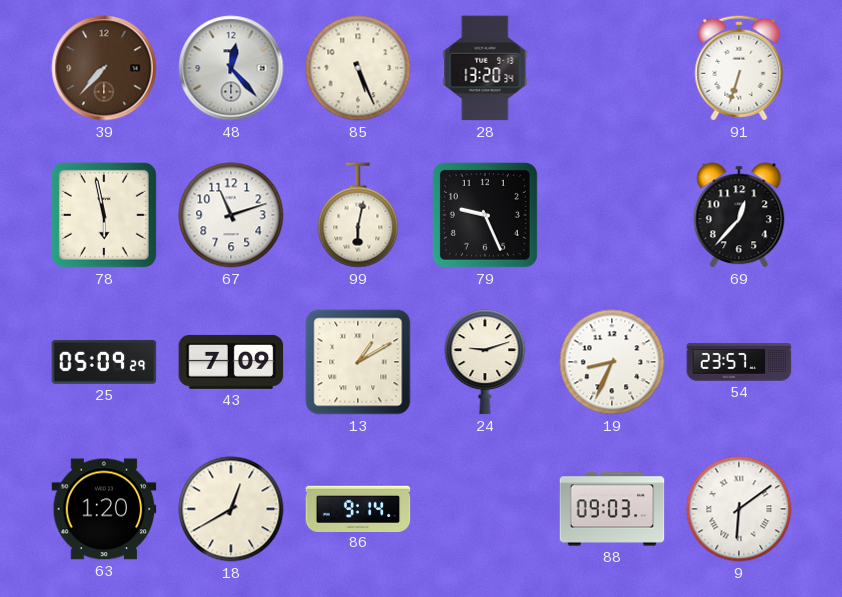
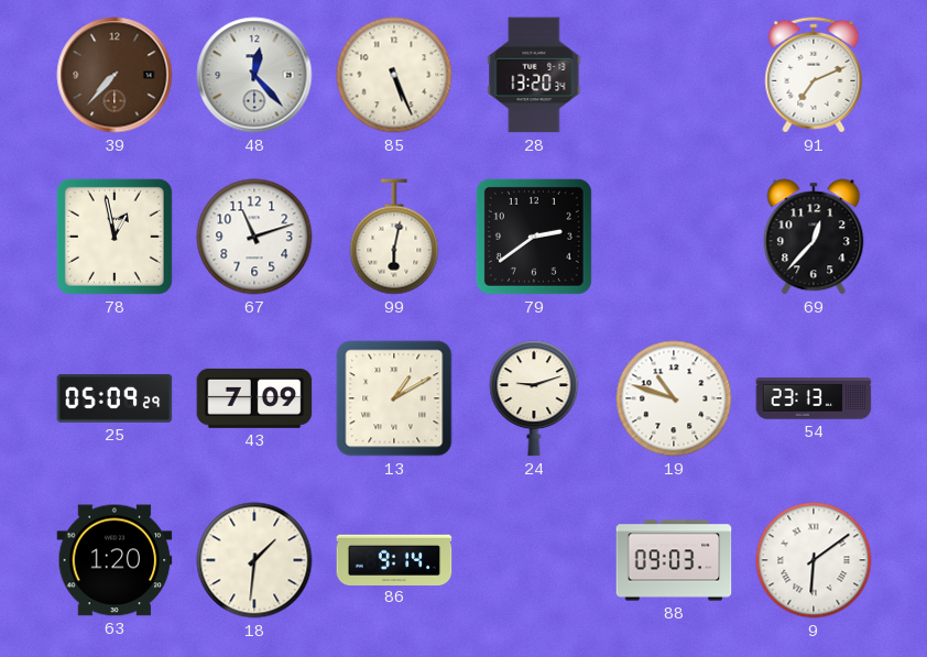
91: 6:33 -> 7:11 (814, 75)
78: 5:58 -> 12:58 (114, 237)
79: 9:26 -> 2:39 (534, 237)
19: 8:34 -> 10:48 (674, 398)
54: 23:57 -> 23:13 (814, 398)
18: 12:40 -> 1:31 (254, 560)
